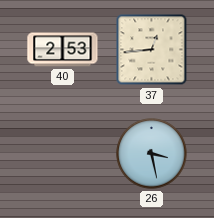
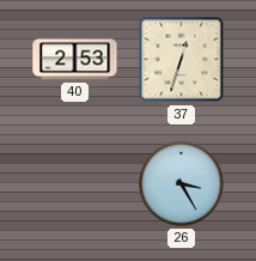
37: 12:44 -> 12:33 (182, 60)
26: 3:28 -> 3:25 (182, 184)
